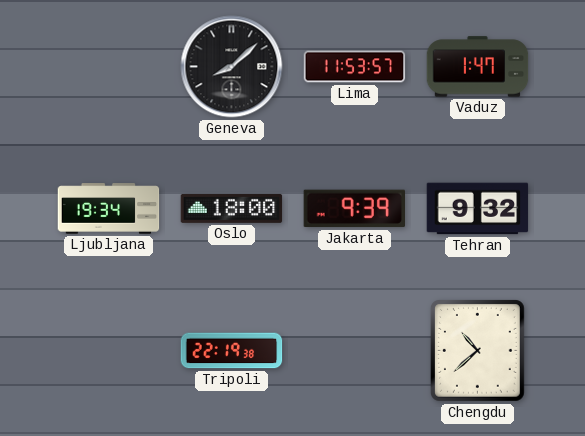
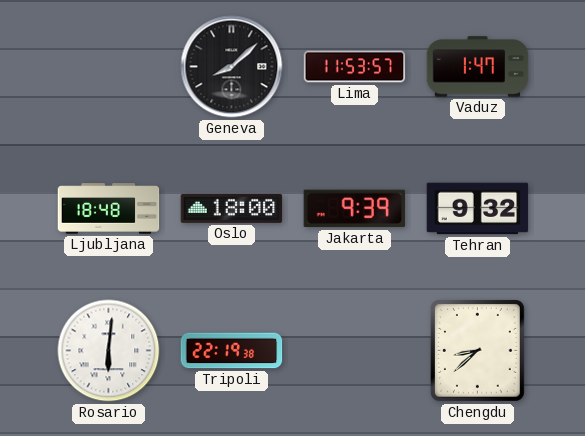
Ljubljana: 19:34 -> 18:48 (109, 209)
Rosario: none -> 6:01 (109, 351)
Chengdu: 10:38 -> 8:38 (478, 351)
